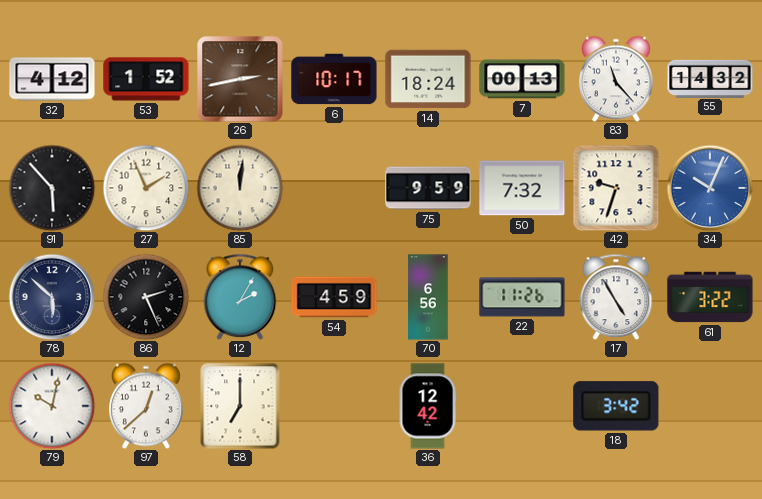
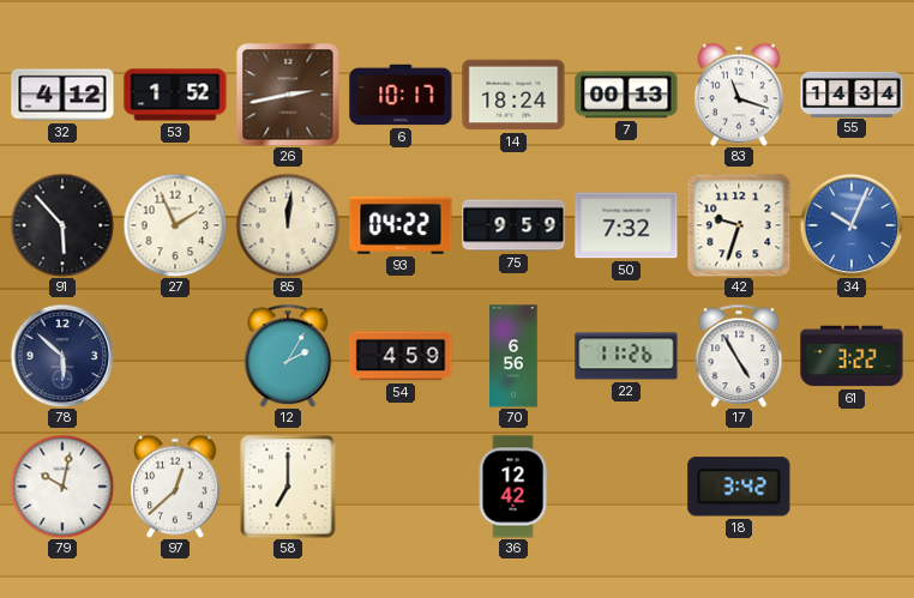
83: 11:23 -> 11:18 (740, 95)
55: 14:32 -> 14:34 (852, 93)
93: none -> 04:22 (401, 226)
86: 2:26 -> none (146, 297)
